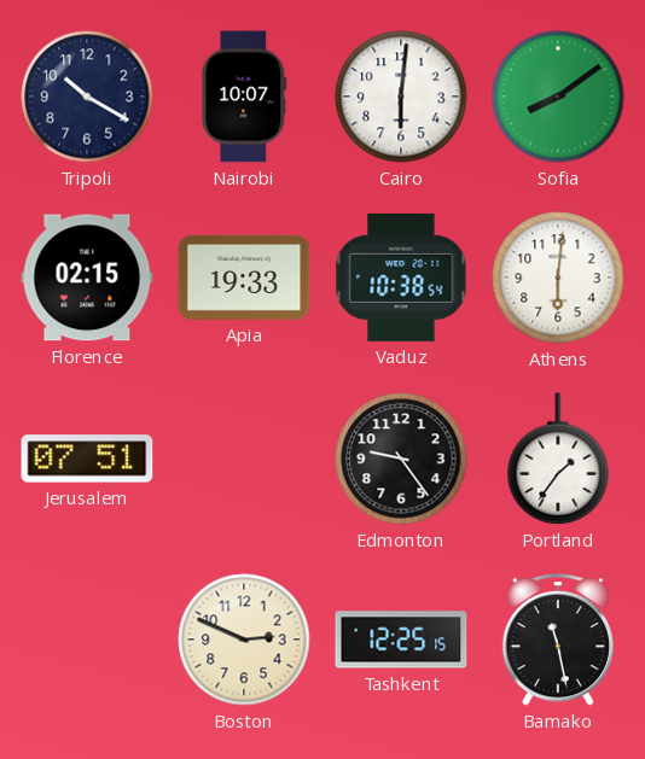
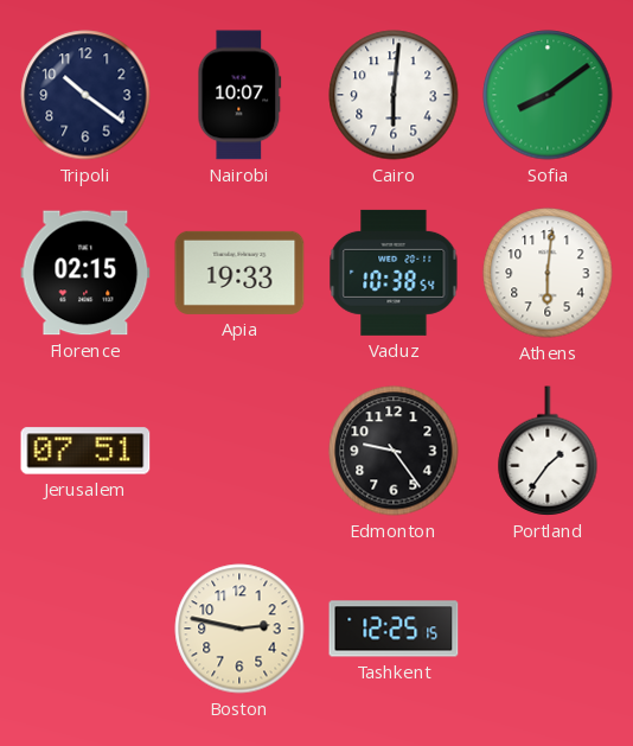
Tripoli: 10:20 -> 10:21 (85, 95)
Boston: 2:49 -> 2:47 (239, 629)
Bamako: 11:28 -> none (558, 641)
